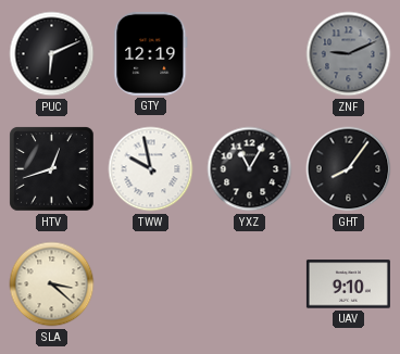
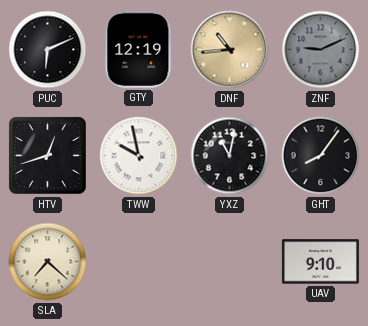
DNF: none -> 10:44 (230, 50)
YXZ: 11:05 -> 11:02 (230, 156)
SLA: 3:22 -> 7:22 (48, 262)
